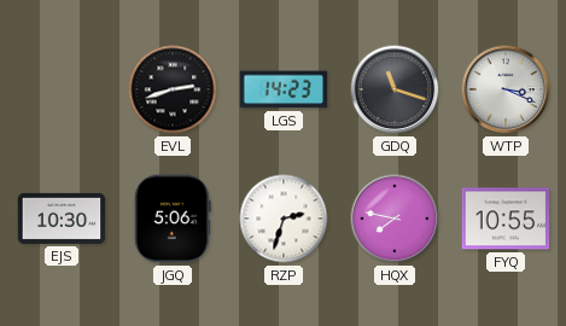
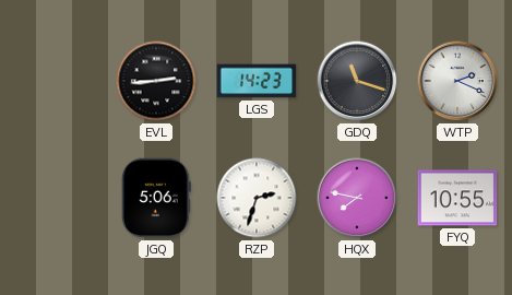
EVL: 2:42 -> 2:44 (156, 81)
WTP: 3:19 -> 2:19 (457, 81)
EJS: 10:30 -> none (62, 219)
